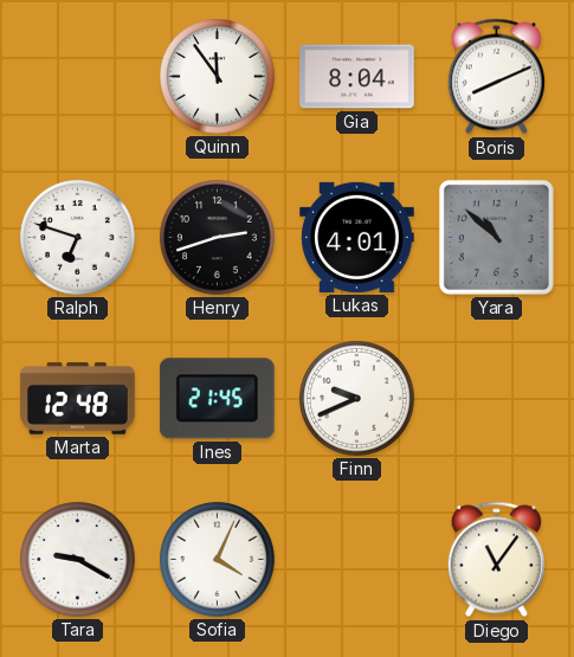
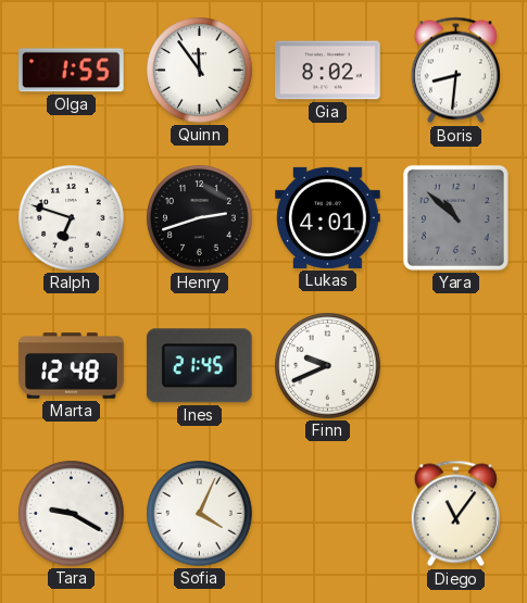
Olga: none -> 1:55 (72, 71)
Gia: 8:04 -> 8:02 (328, 71)
Boris: 8:11 -> 8:31 (455, 71)
